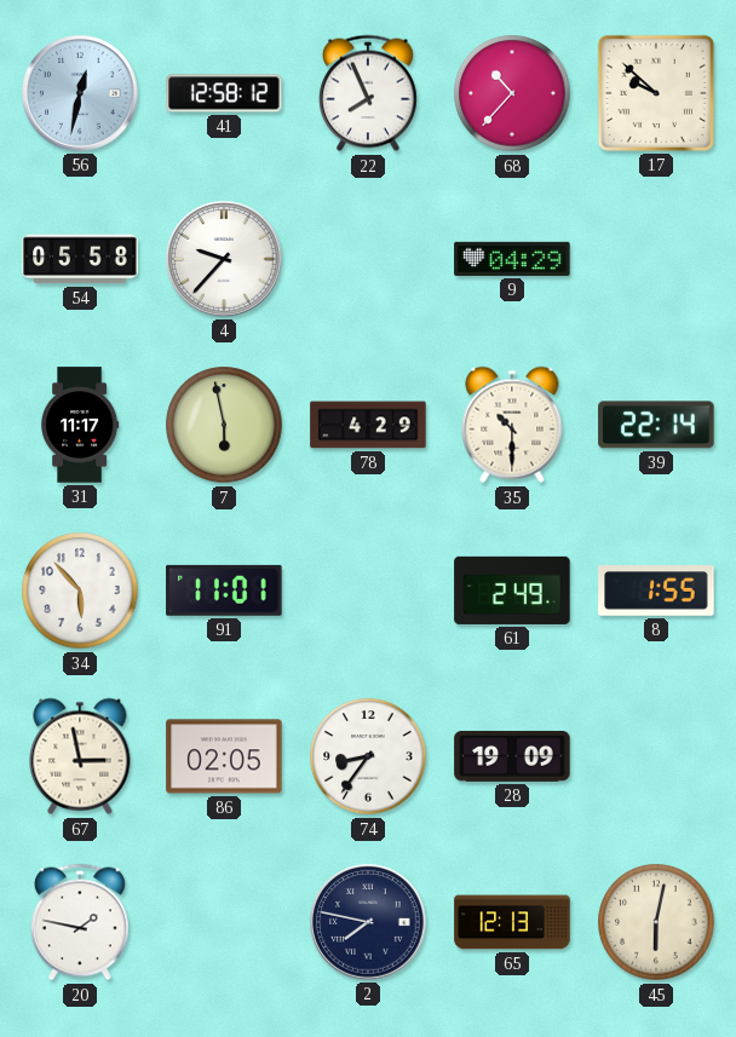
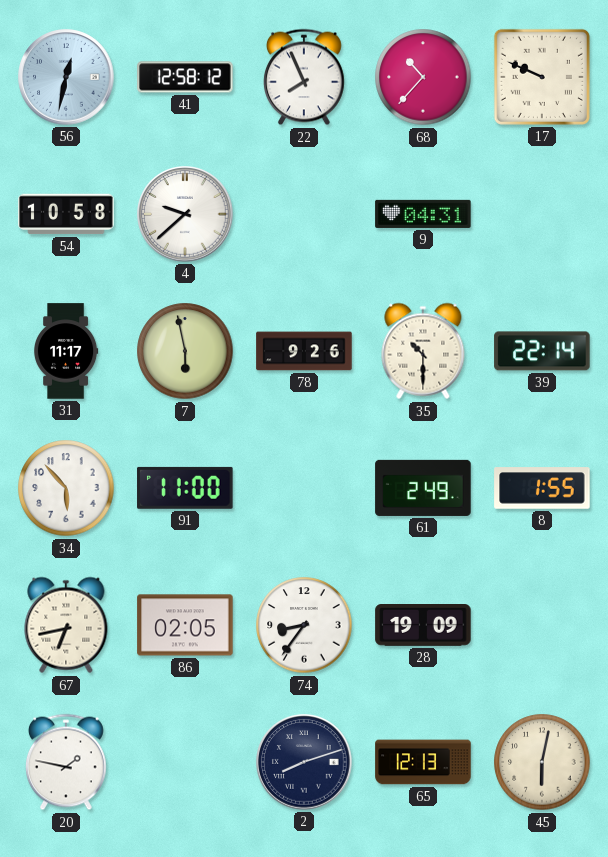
17: 9:52 -> 9:49 (542, 77)
54: 05:58 -> 10:58 (66, 214)
4: 9:37 -> 9:38 (185, 214)
9: 04:29 -> 04:31 (423, 214)
78: 4:29 -> 9:26 (304, 351)
91: 11:01 -> 11:00 (185, 488)
67: 2:58 -> 6:43 (66, 625)
2: 7:47 -> 8:12 (304, 762)
